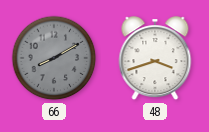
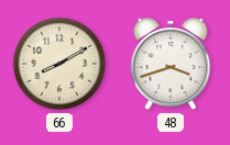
66 dial: grey -> cream (59, 64)
